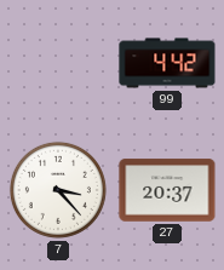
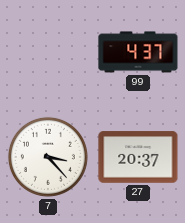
99: 4:42 -> 4:37 (138, 52)
